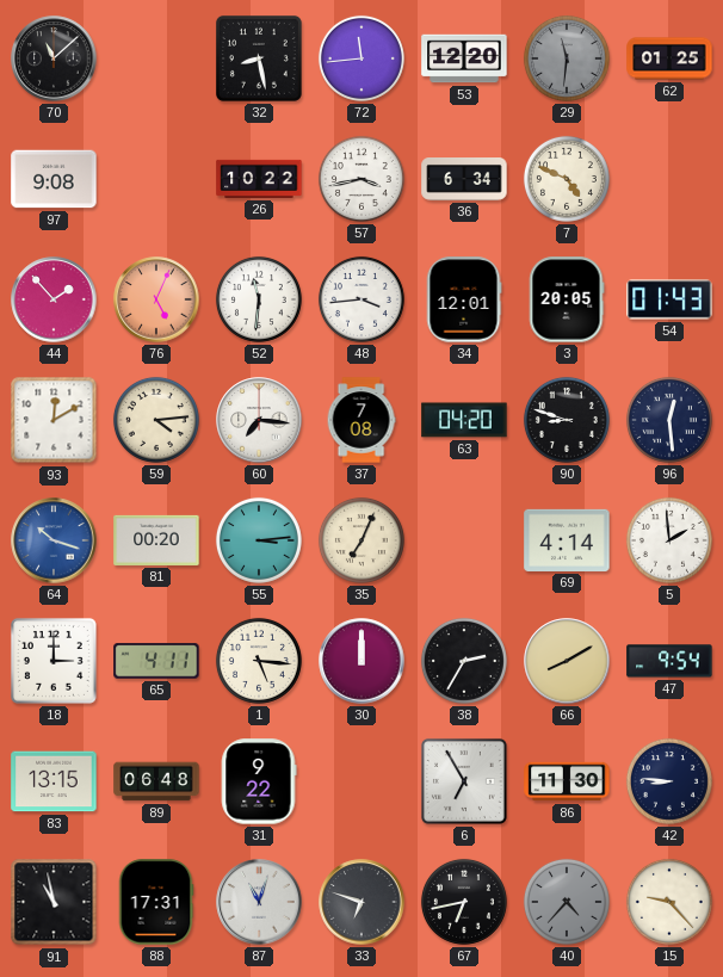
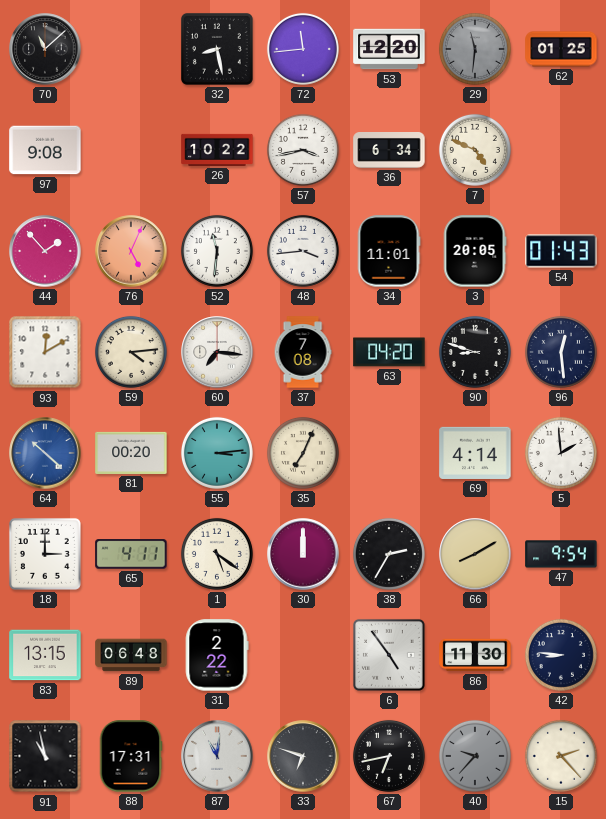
34: 12:01 -> 11:01 (389, 251)
64: 10:18 -> 10:22 (45, 453)
1: 5:16 -> 5:21 (217, 554)
31: 9:22 -> 2:22 (217, 655)
6: 6:55 -> 4:54 (389, 655)
87: 11:03 -> 11:01 (217, 756)
40: 4:37 -> 9:37 (475, 756)
15: 9:23 -> 2:23 (561, 756)
